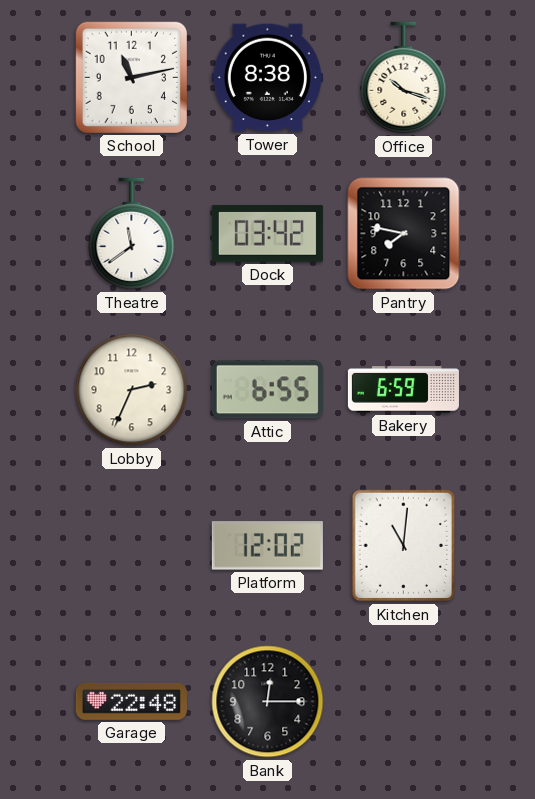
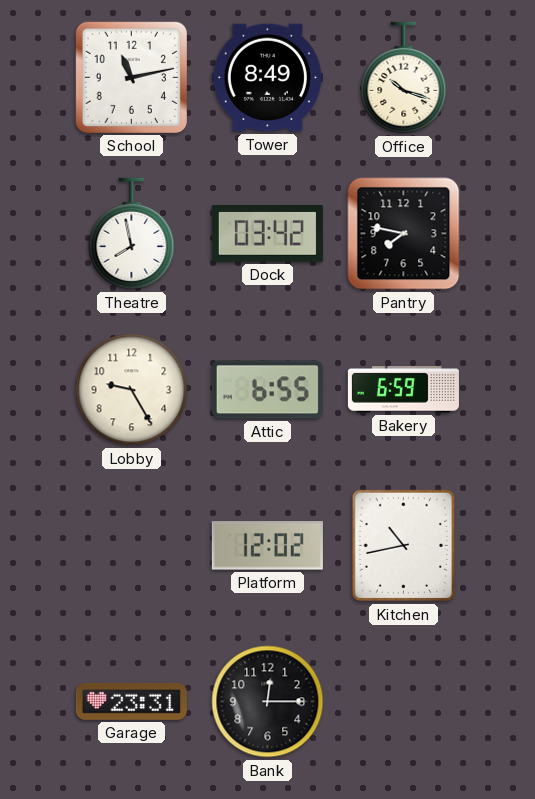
Tower: 8:38 -> 8:49 (267, 78)
Theatre: 11:39 -> 7:58 (132, 234)
Lobby: 2:34 -> 9:25 (132, 390)
Kitchen: 11:01 -> 10:43 (403, 546)
Garage: 22:48 -> 23:31 (131, 701)
